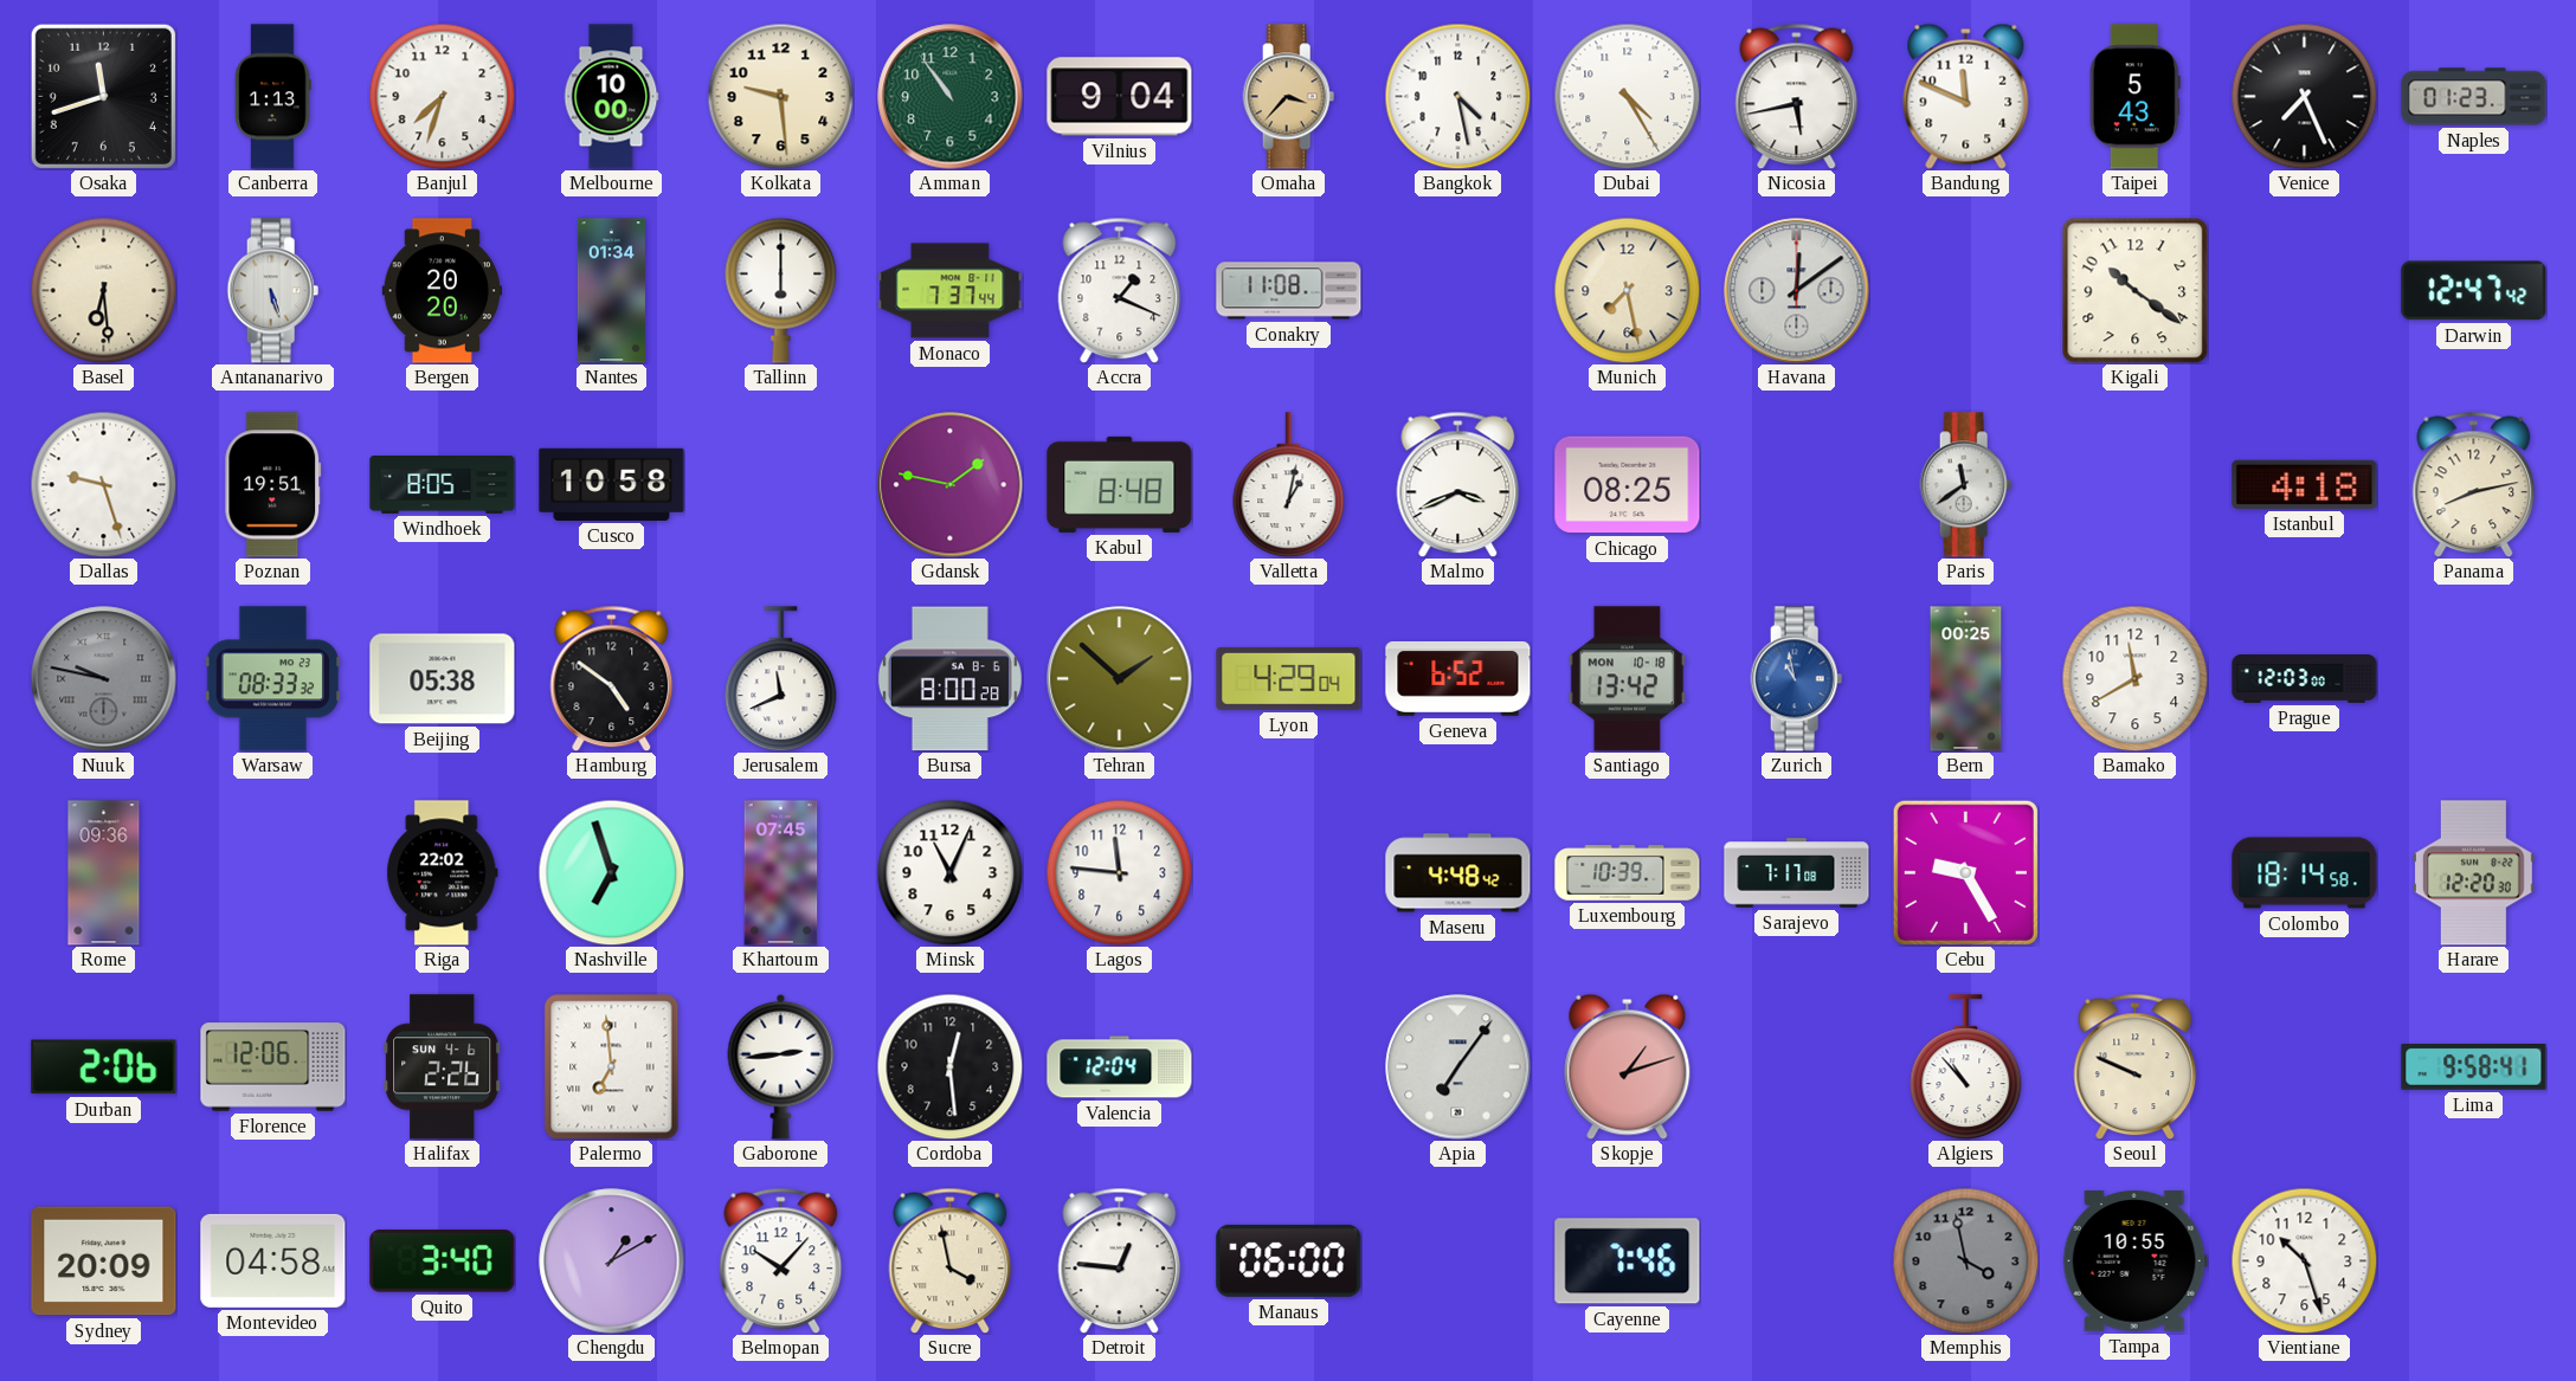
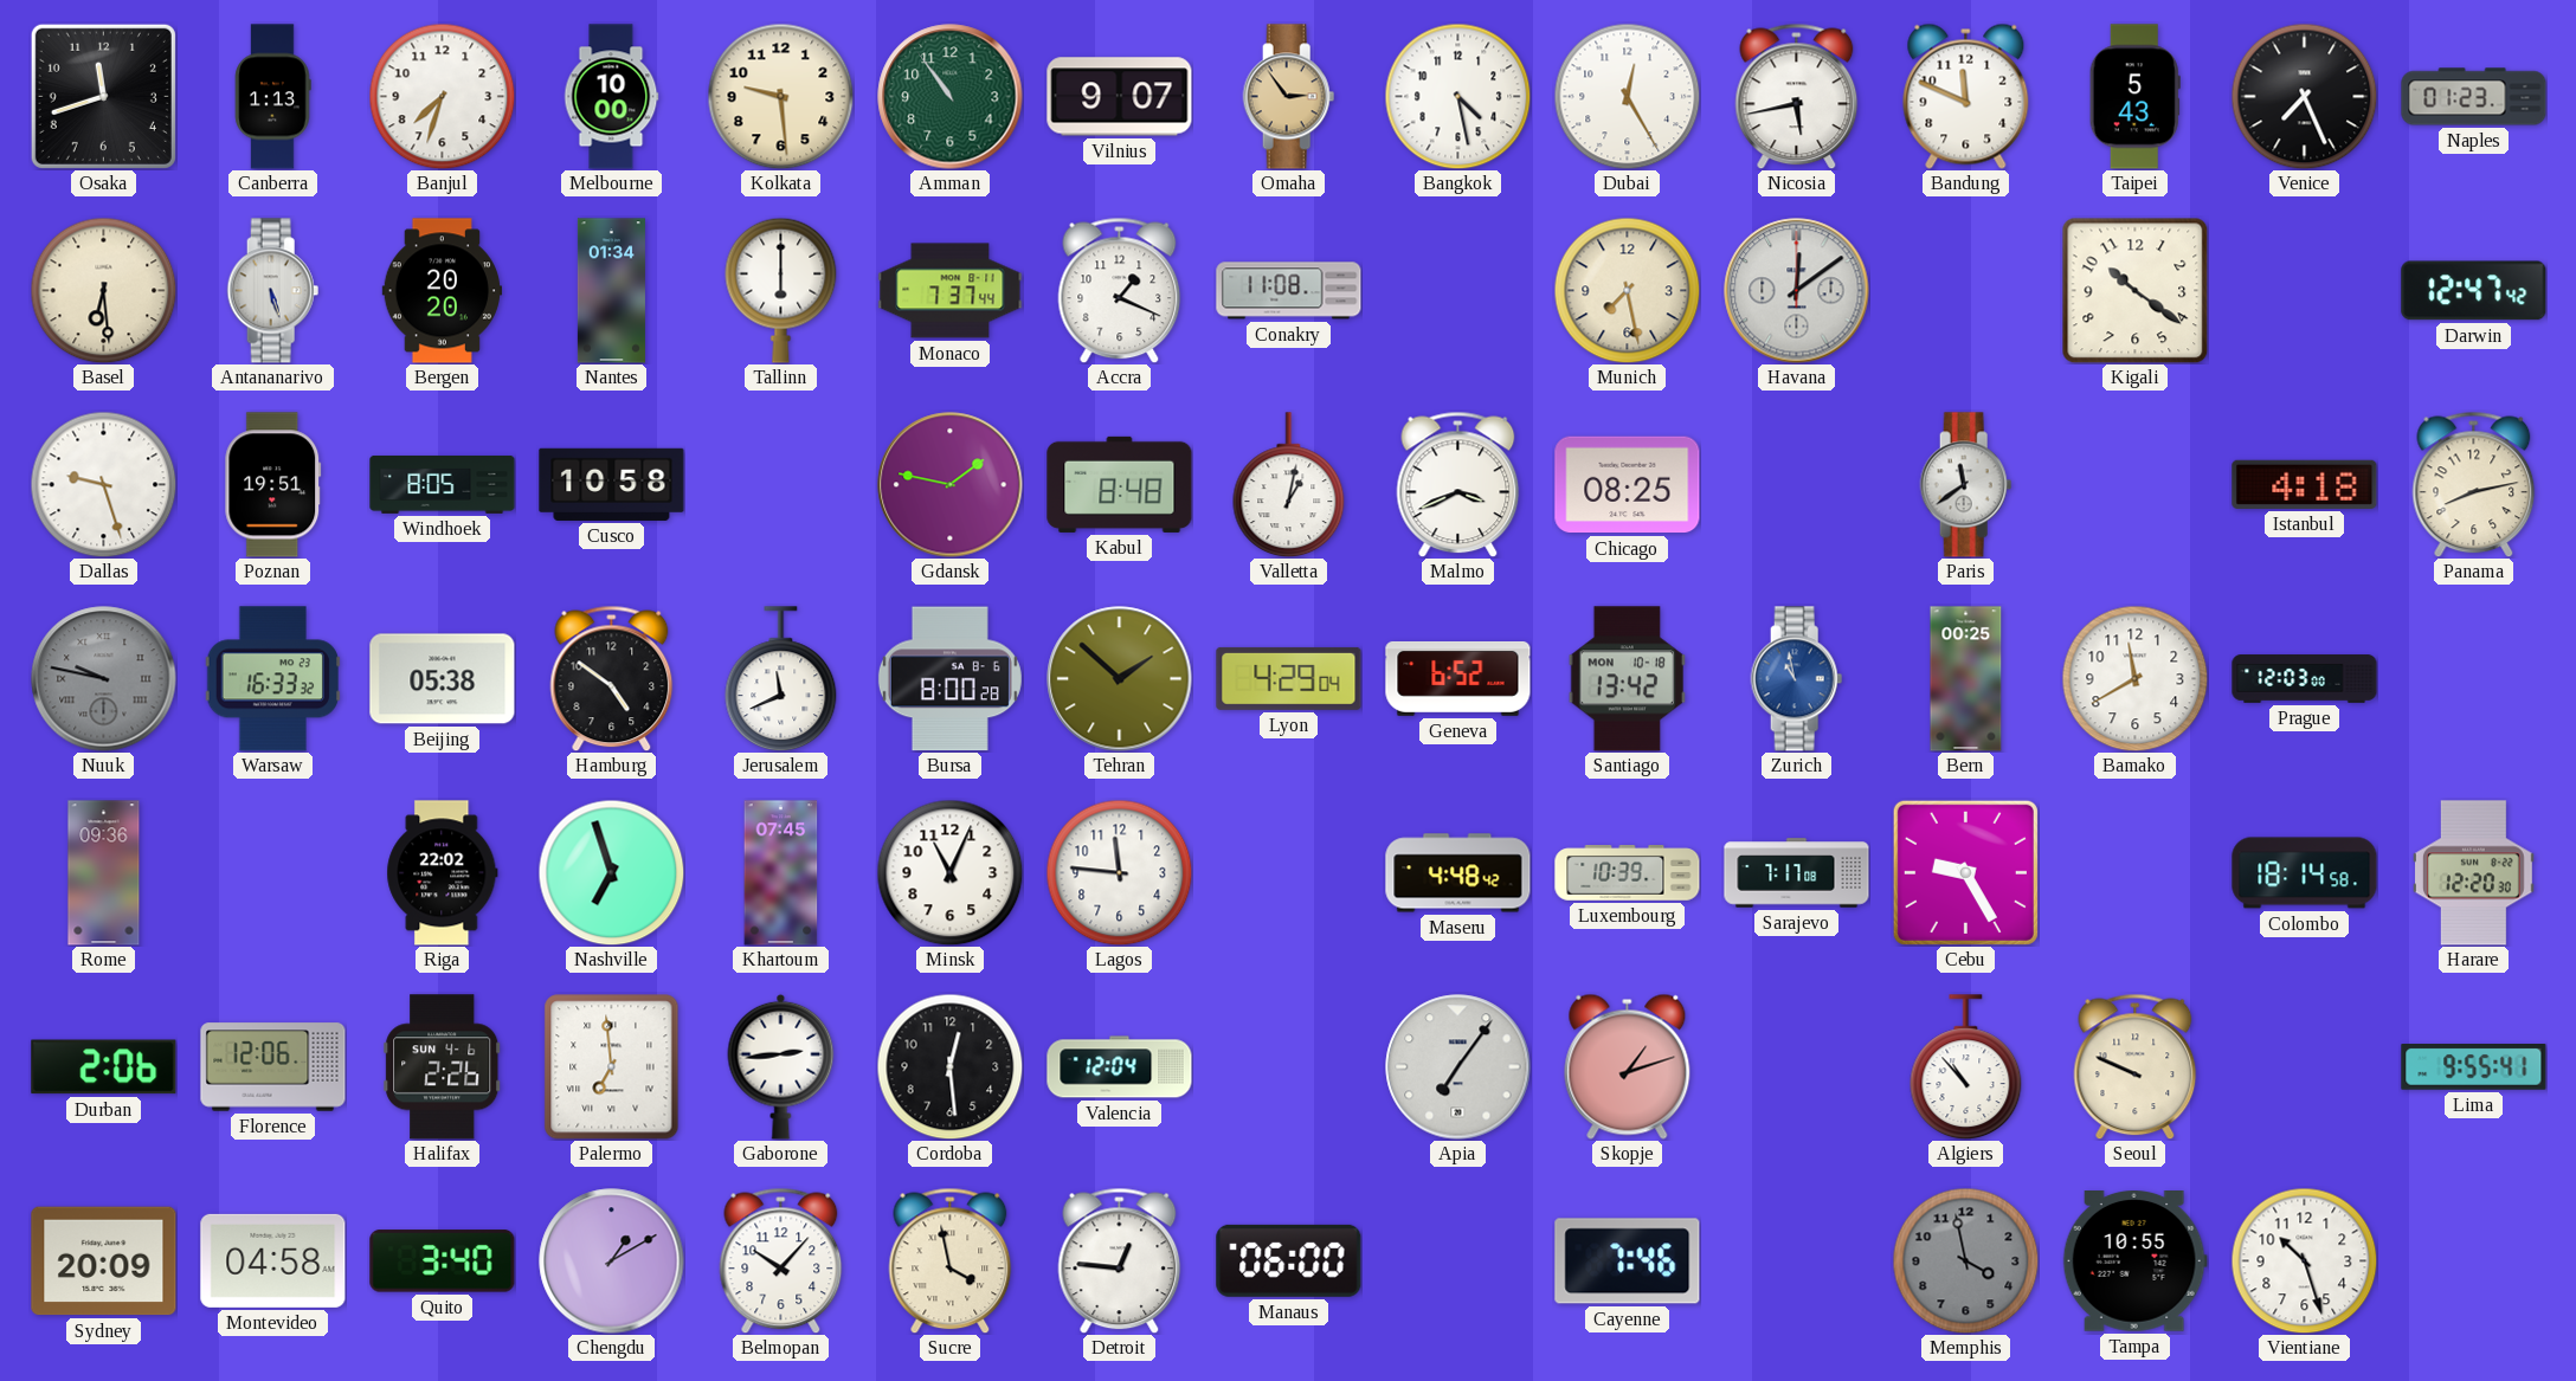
Vilnius: 9:04 -> 9:07 (1120, 97)
Omaha: 3:37 -> 2:54 (1289, 97)
Dubai: 4:25 -> 12:25 (1627, 96)
Warsaw: 08:33 -> 16:33 (272, 679)
Lima: 9:58 -> 9:55 (2474, 1067)
